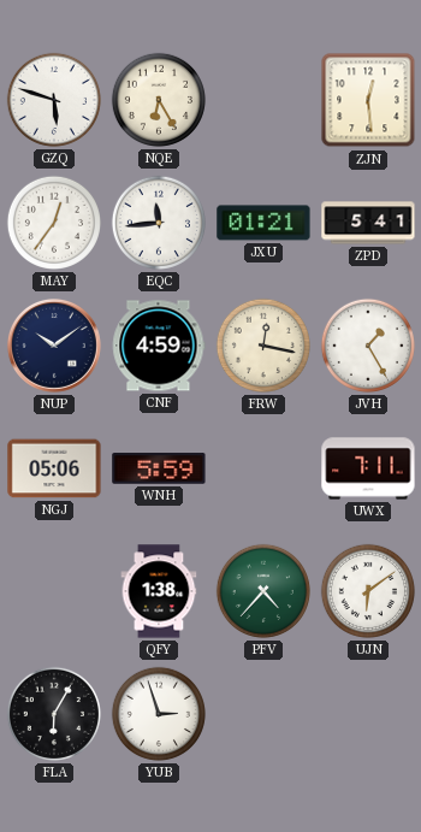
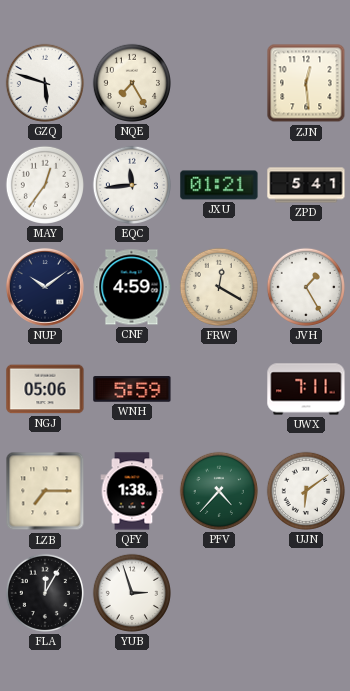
NQE: 6:25 -> 7:25 (132, 83)
FRW: 12:17 -> 12:20 (219, 287)
LZB: none -> 7:15 (45, 491)
FLA: 6:05 -> 12:05 (45, 593)
